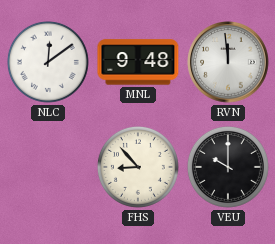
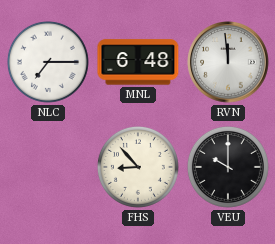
NLC: 12:09 -> 7:15 (48, 62)
MNL: 9:48 -> 6:48 (138, 62)
